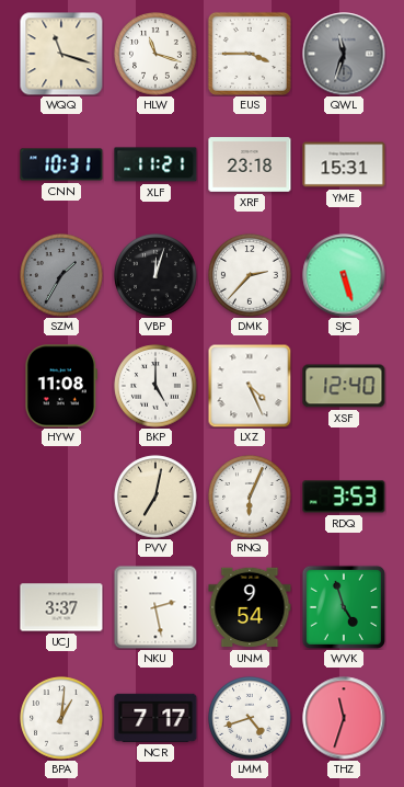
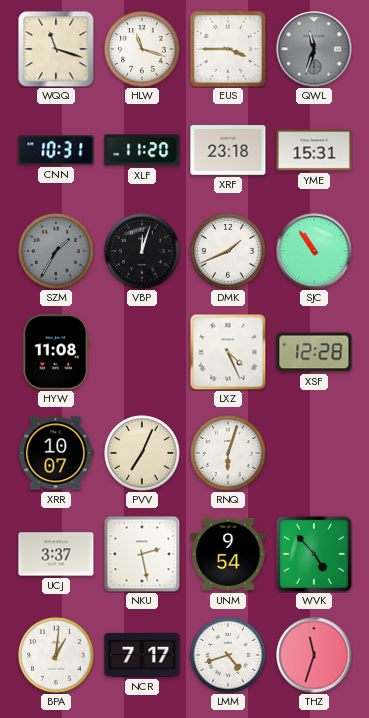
XLF: 11:21 -> 11:20 (142, 150)
DMK: 2:37 -> 1:41 (228, 251)
SJC: 5:27 -> 10:54 (314, 251)
BKP: 5:00 -> none (155, 386)
XSF: 12:40 -> 12:28 (314, 352)
XRR: none -> 10:07 (56, 453)
PVV: 7:02 -> 7:04 (142, 453)
RNQ: 6:04 -> 6:03 (228, 453)
RDQ: 3:53 -> none (344, 497)
WVK: 4:57 -> 4:53 (314, 554)
